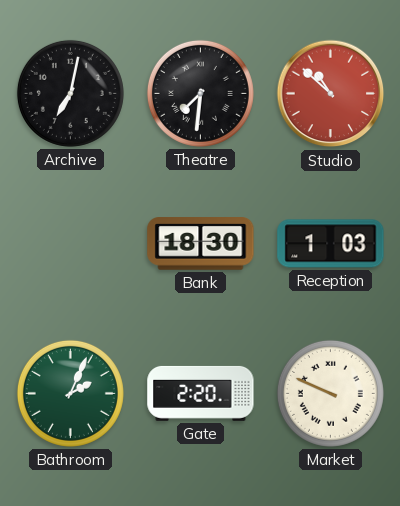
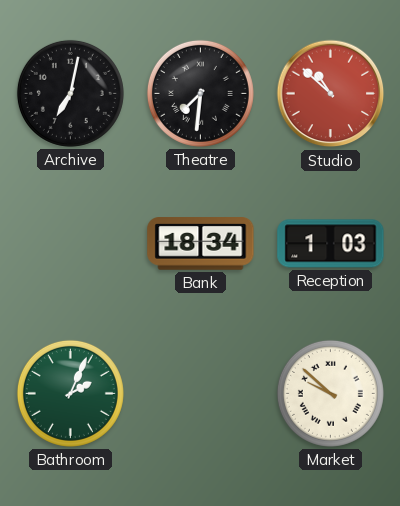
Bank: 18:30 -> 18:34 (201, 244)
Gate: 2:20 -> none (201, 393)
Market: 9:49 -> 9:52 (330, 393)
